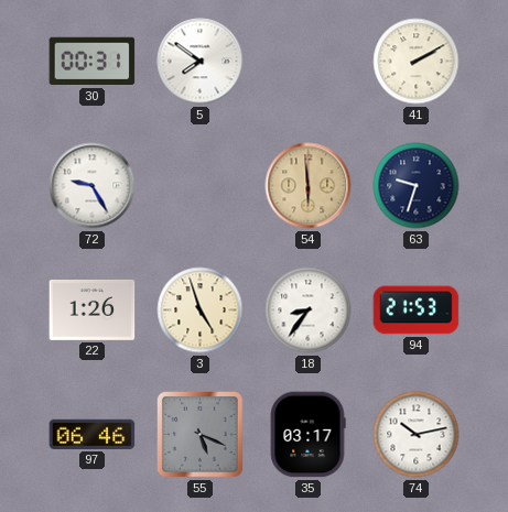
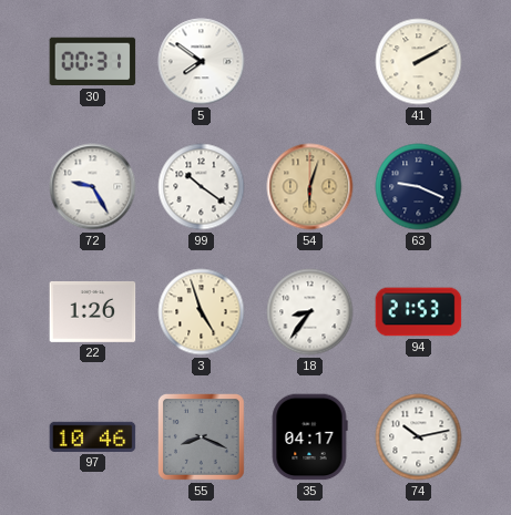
99: none -> 10:21 (202, 187)
54: 5:59 -> 6:03 (310, 187)
63: 9:33 -> 9:19 (419, 187)
97: 06:46 -> 10:46 (93, 436)
55: 5:19 -> 8:19 (202, 437)
35: 03:17 -> 04:17 (309, 437)
